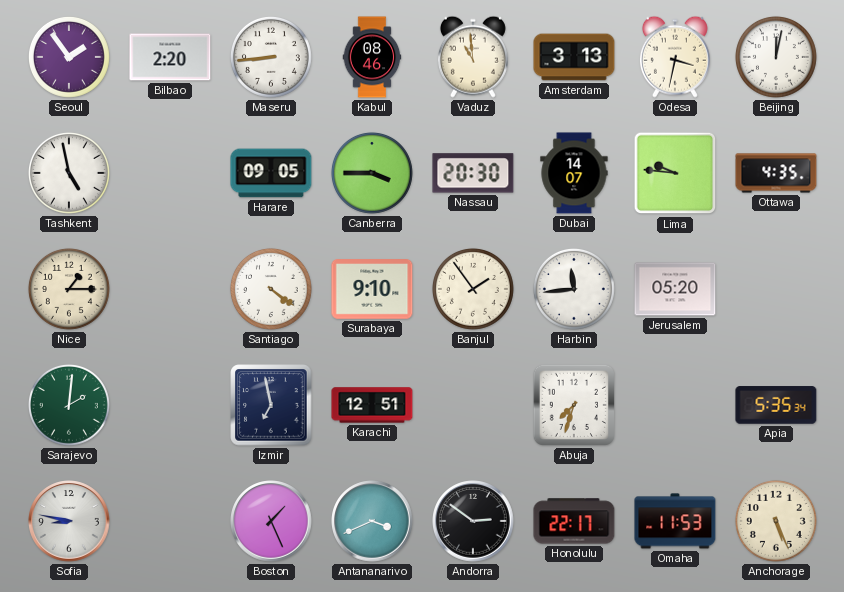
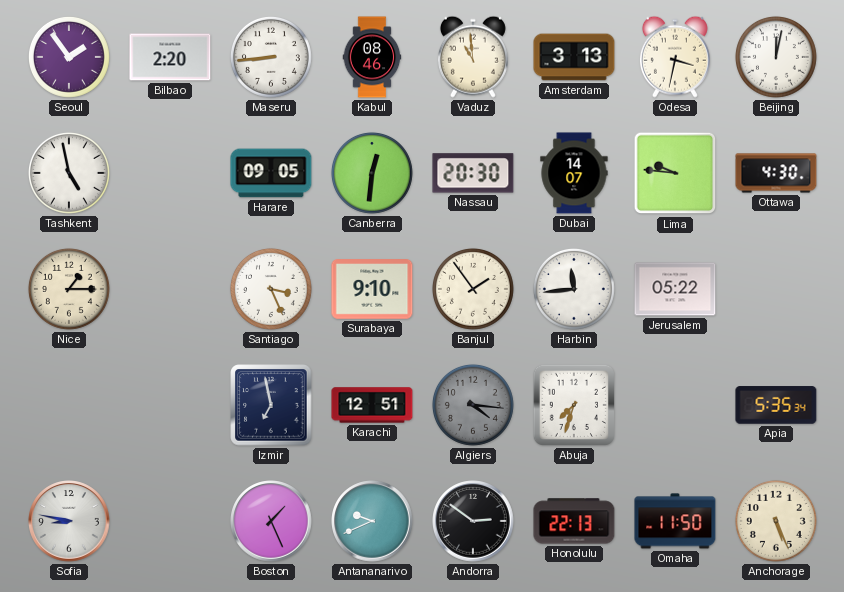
Canberra: 3:45 -> 12:31 (372, 173)
Ottawa: 4:35 -> 4:30 (776, 173)
Santiago: 4:21 -> 3:26 (271, 289)
Jerusalem: 05:20 -> 05:22 (675, 289)
Sarajevo: 2:01 -> none (69, 405)
Algiers: none -> 4:16 (473, 405)
Antananarivo: 3:41 -> 9:41 (372, 521)
Honolulu: 22:17 -> 22:13 (574, 521)
Omaha: 11:53 -> 11:50 (675, 521)
